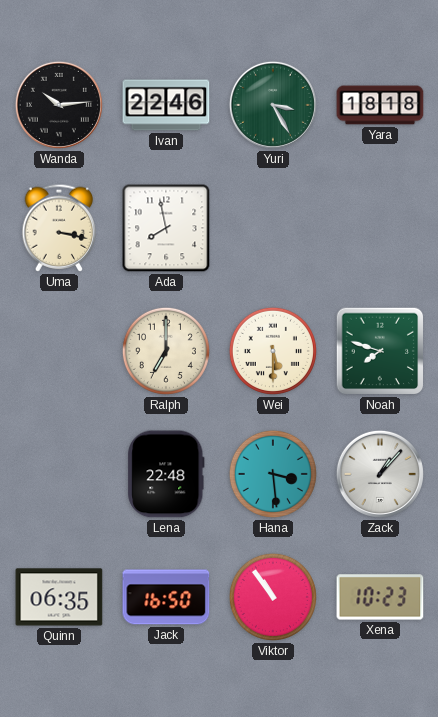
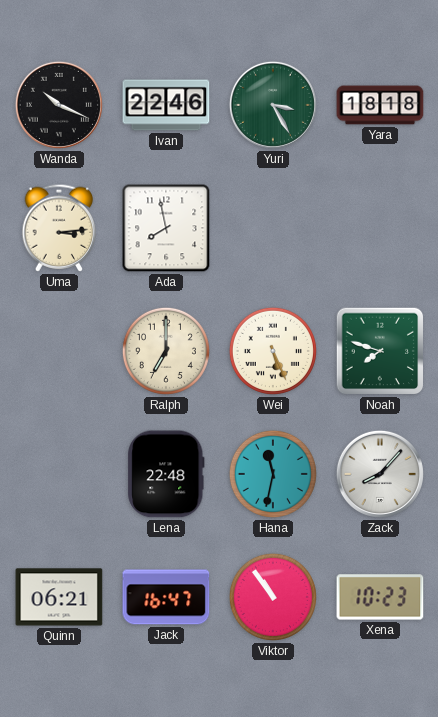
Wanda: 10:14 -> 10:19 (59, 105)
Uma: 3:17 -> 3:14 (59, 228)
Wei: 5:30 -> 5:26 (273, 351)
Hana: 3:29 -> 11:32 (273, 474)
Zack: 1:07 -> 8:07 (380, 474)
Quinn: 06:35 -> 06:21 (59, 597)
Jack: 16:50 -> 16:47 (166, 597)
